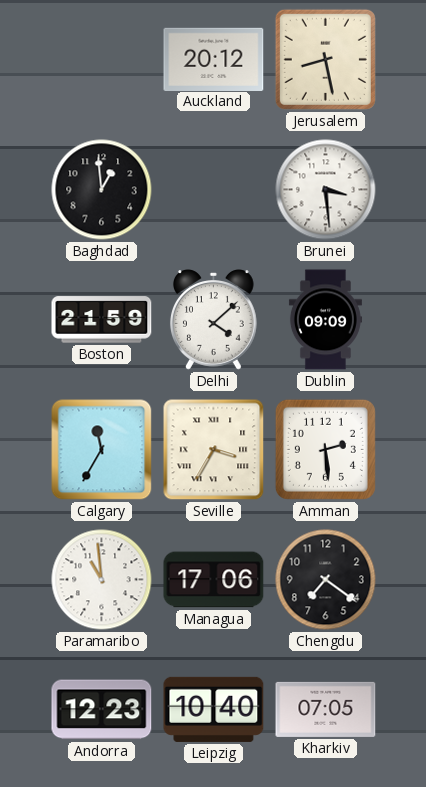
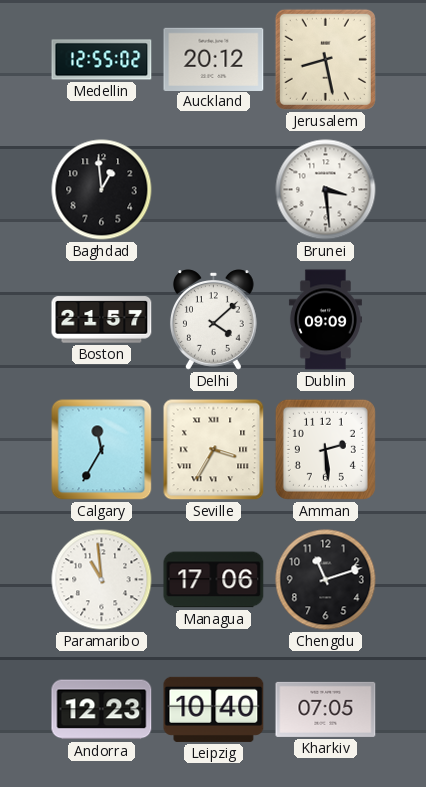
Medellin: none -> 12:55 (102, 60)
Boston: 21:59 -> 21:57 (102, 320)
Chengdu: 7:21 -> 11:12 (326, 580)
